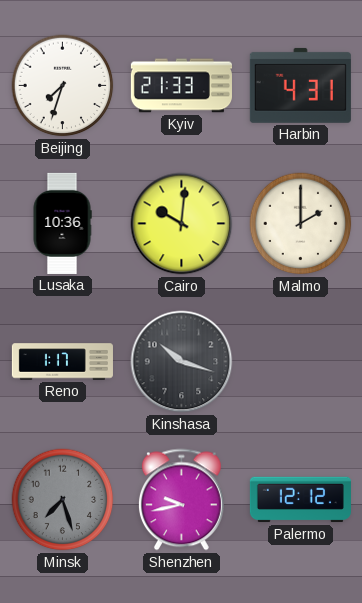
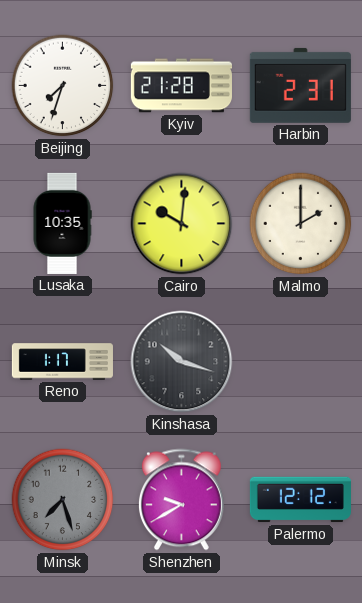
Kyiv: 21:33 -> 21:28 (181, 86)
Harbin: 4:31 -> 2:31 (300, 85)
Lusaka: 10:36 -> 10:35 (62, 223)
Shenzhen: 9:43 -> 9:40 (181, 500)
